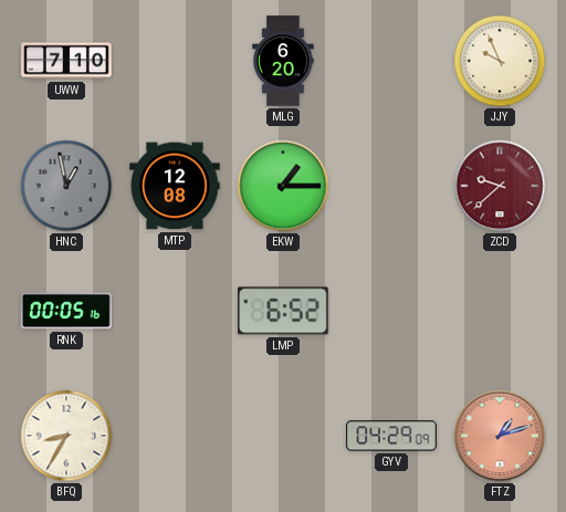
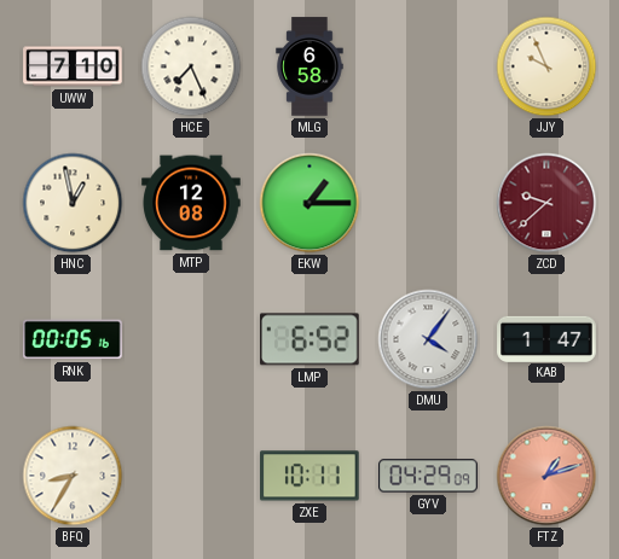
HCE: none -> 7:26 (191, 66)
MLG: 6:20 -> 6:58 (309, 66)
HNC dial: grey -> cream (73, 203)
DMU: none -> 4:06 (428, 339)
KAB: none -> 1:47 (546, 338)
ZXE: none -> 10:11 (311, 476)
